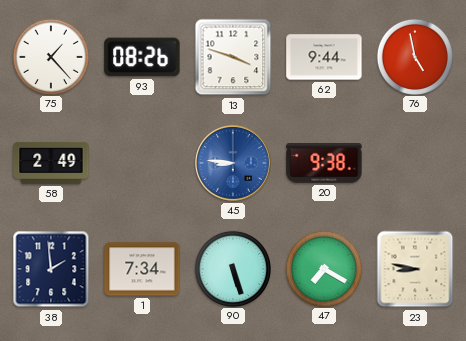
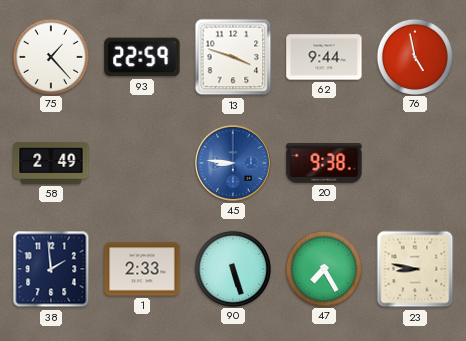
93: 08:26 -> 22:59 (142, 57)
1: 7:34 -> 2:33 (142, 269)
47: 7:20 -> 7:25 (323, 268)
